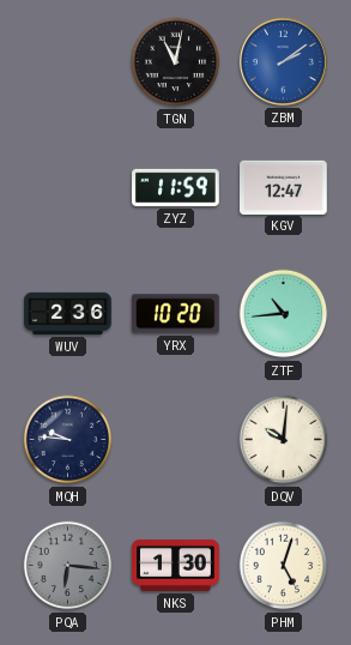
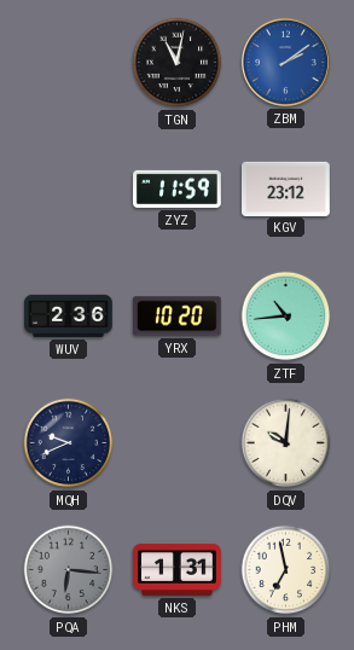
KGV: 12:47 -> 23:12 (286, 188)
MQH: 9:46 -> 9:41 (69, 443)
NKS: 1:30 -> 1:31 (178, 569)
PHM: 5:03 -> 6:58 (286, 570)
